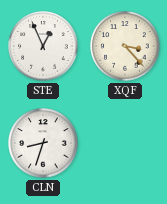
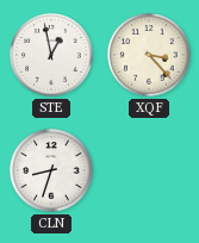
STE: 12:56 -> 12:58 (51, 55)
